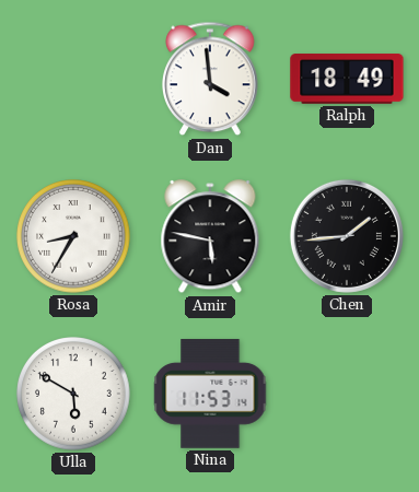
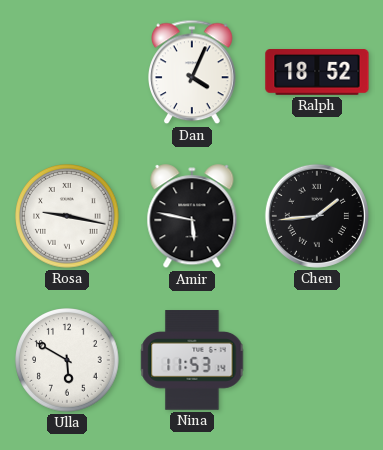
Dan: 3:59 -> 4:04 (192, 72)
Ralph: 18:49 -> 18:52 (317, 72)
Rosa: 8:35 -> 9:17 (67, 216)
